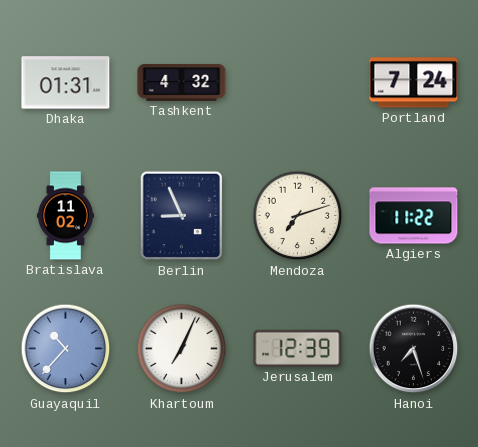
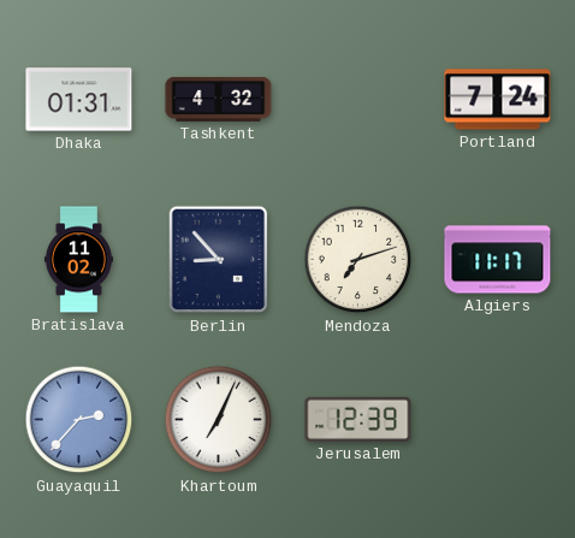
Berlin: 8:56 -> 8:53 (219, 260)
Algiers: 11:22 -> 11:17 (498, 260)
Guayaquil: 10:37 -> 2:37 (79, 420)
Hanoi: 7:27 -> none (414, 349)
